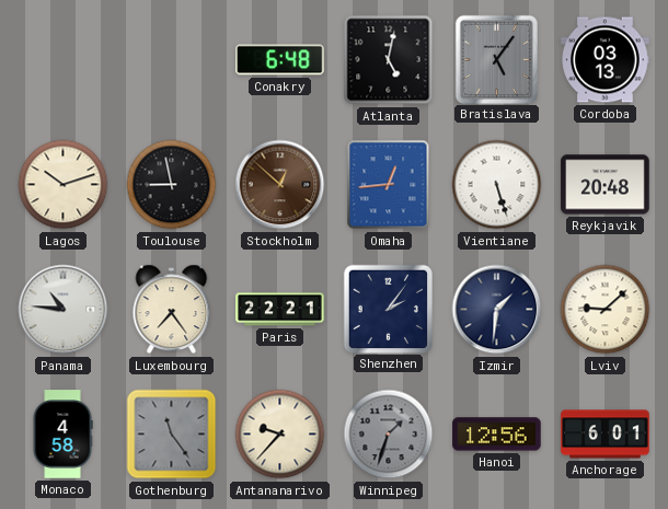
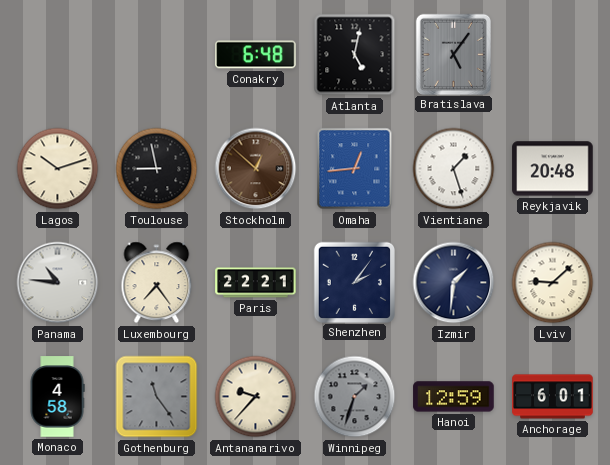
Cordoba: 03:13 -> none (606, 60)
Vientiane: 5:27 -> 1:27 (454, 169)
Hanoi: 12:56 -> 12:59 (454, 397)
